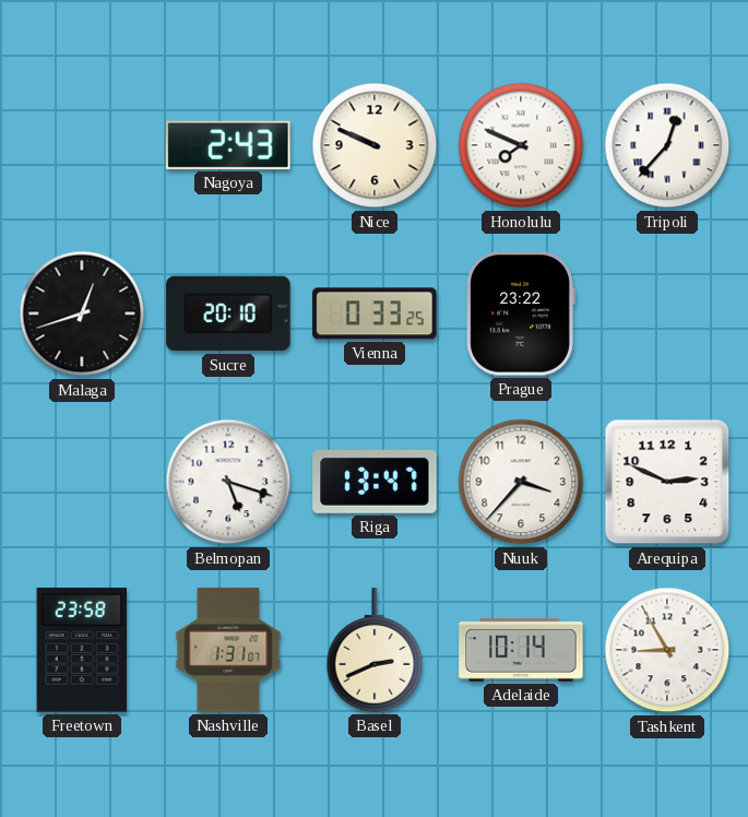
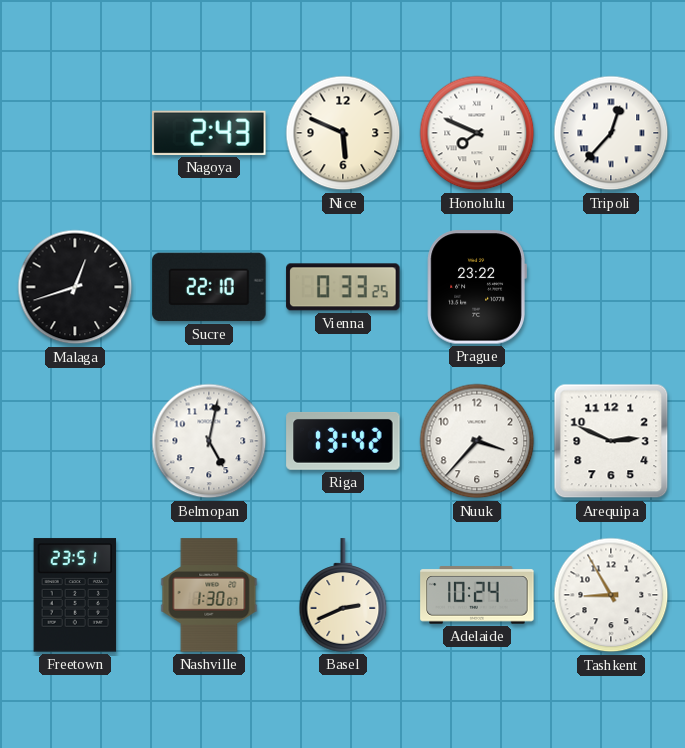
Nice: 9:49 -> 5:49 (343, 133)
Sucre: 20:10 -> 22:10 (209, 287)
Belmopan: 5:18 -> 5:02 (209, 441)
Riga: 13:47 -> 13:42 (343, 441)
Freetown: 23:58 -> 23:51 (75, 595)
Nashville: 1:31 -> 1:30 (209, 595)
Adelaide: 10:14 -> 10:24 (477, 595)
